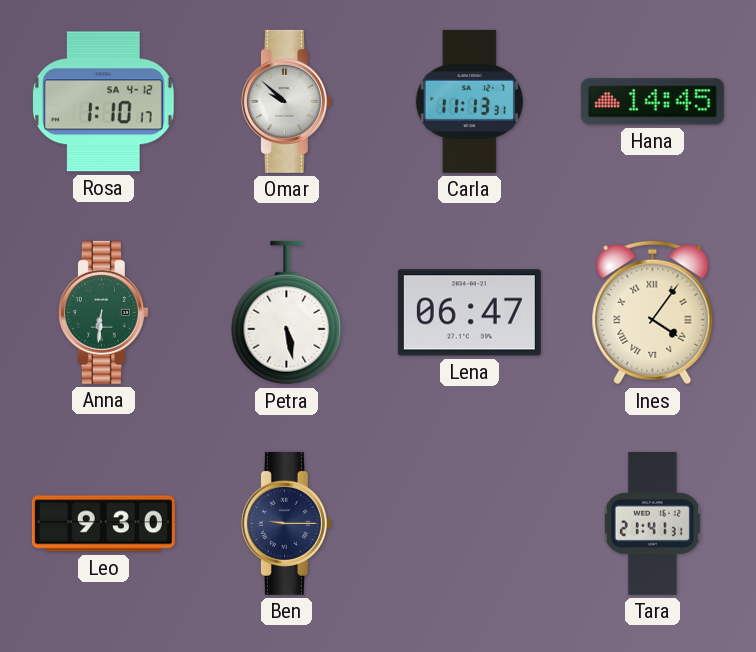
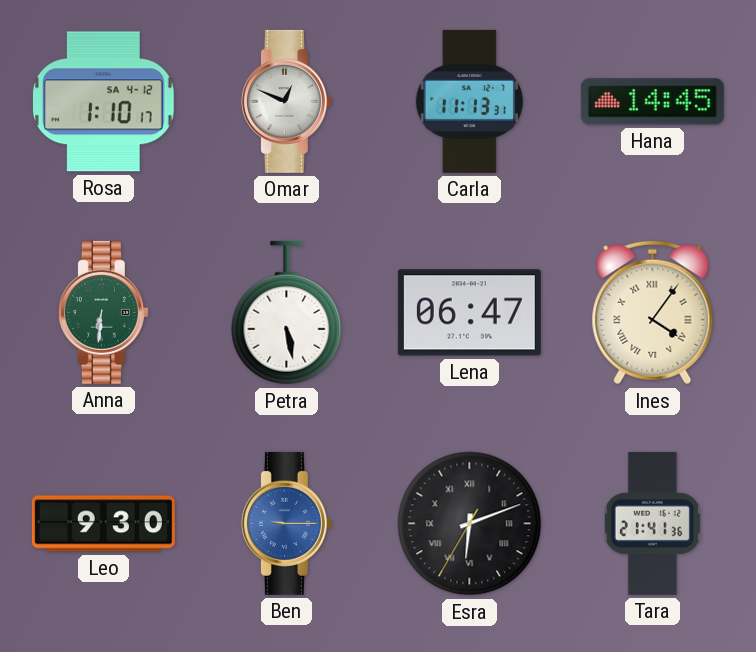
Omar: 9:52 -> 12:49 (286, 101)
Ben dial: navy -> blue (286, 523)
Esra: none -> 6:11 (470, 524)
Tara: 21:41:31 -> 21:41:36 (652, 523)
